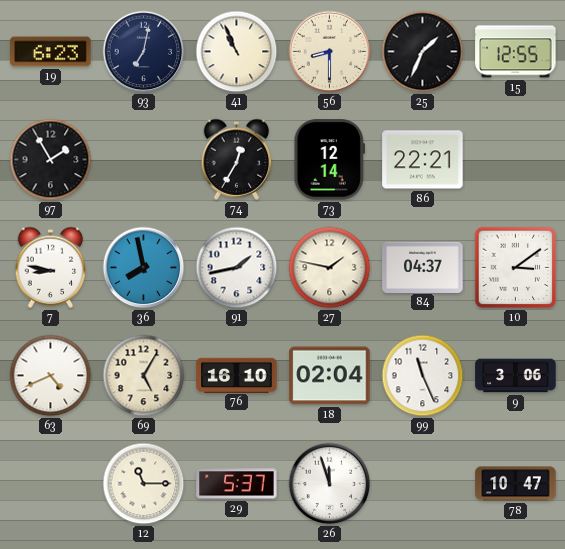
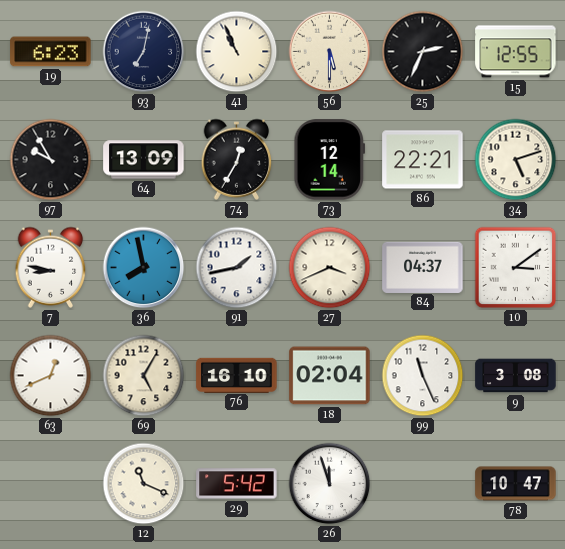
56: 8:30 -> 5:30 (330, 52)
25: 1:34 -> 2:34 (423, 52)
97: 1:55 -> 9:55 (51, 160)
64: none -> 13:09 (144, 160)
34: none -> 5:12 (516, 160)
27: 1:47 -> 3:41 (330, 268)
63: 4:41 -> 12:41 (51, 376)
9: 3:06 -> 3:08 (516, 376)
12: 11:15 -> 11:19 (144, 484)
29: 5:37 -> 5:42 (237, 484)
